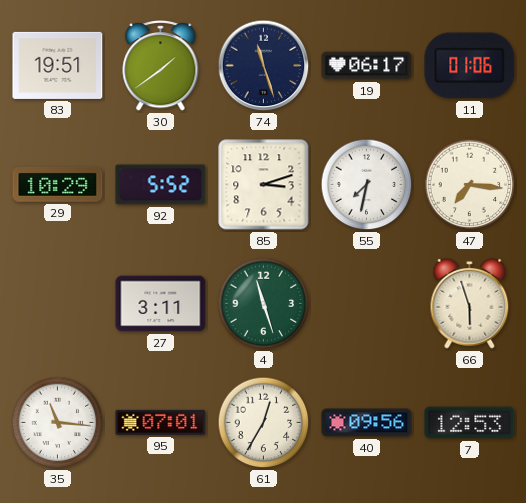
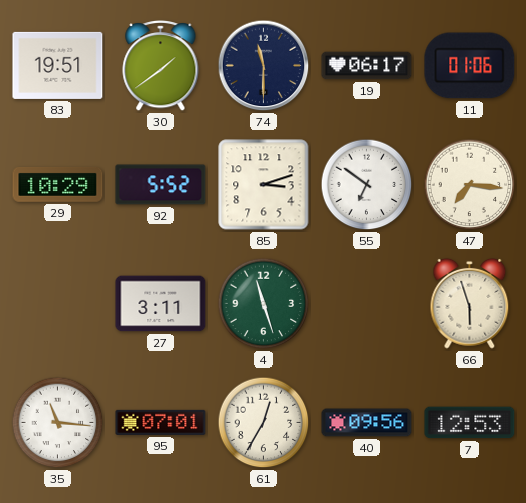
74: 11:27 -> 11:30 (264, 66)
55: 7:32 -> 6:51 (367, 185)
